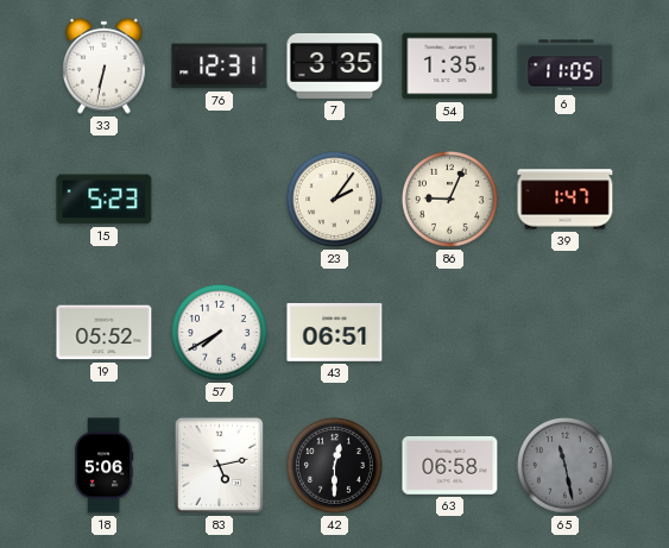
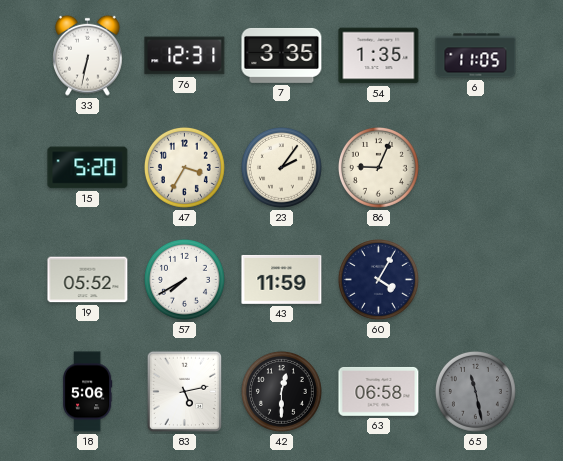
15: 5:23 -> 5:20 (88, 168)
47: none -> 3:35 (184, 167)
39: 1:47 -> none (566, 200)
43: 06:51 -> 11:59 (282, 279)
60: none -> 4:05 (378, 279)
